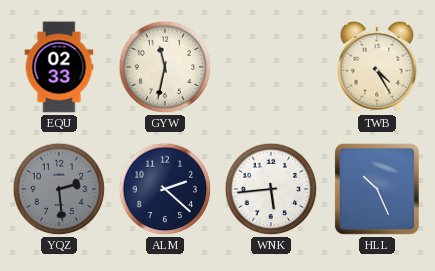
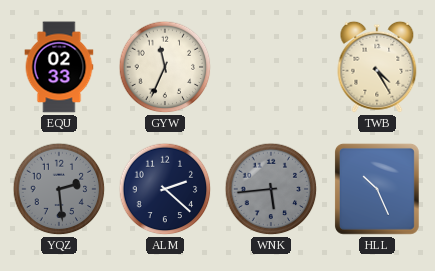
GYW: 11:32 -> 11:34 (165, 67)
WNK dial: white -> grey (271, 189)
